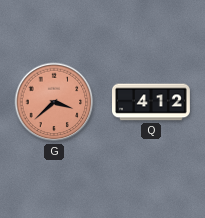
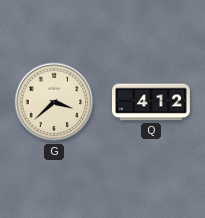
G dial: salmon -> cream (54, 102)
